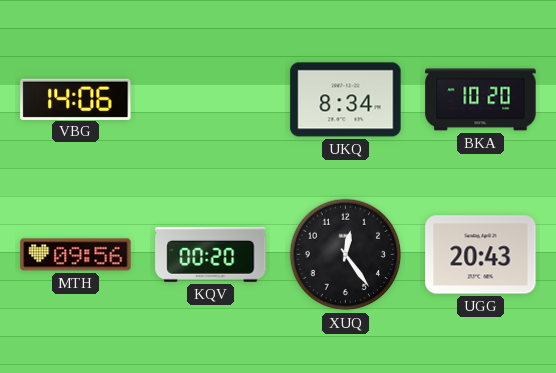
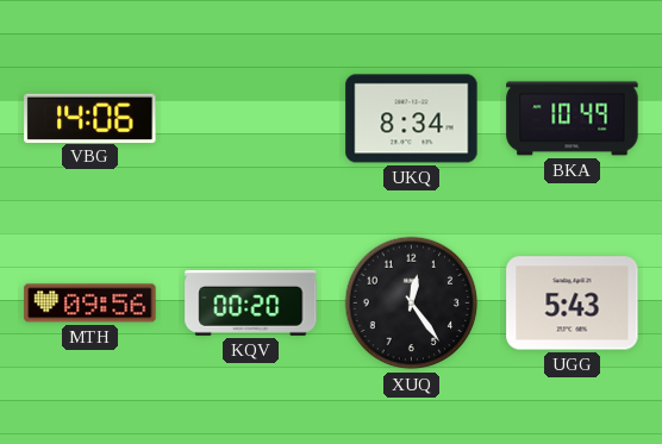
BKA: 10:20 -> 10:49 (573, 119)
UGG: 20:43 -> 5:43 (573, 304)
